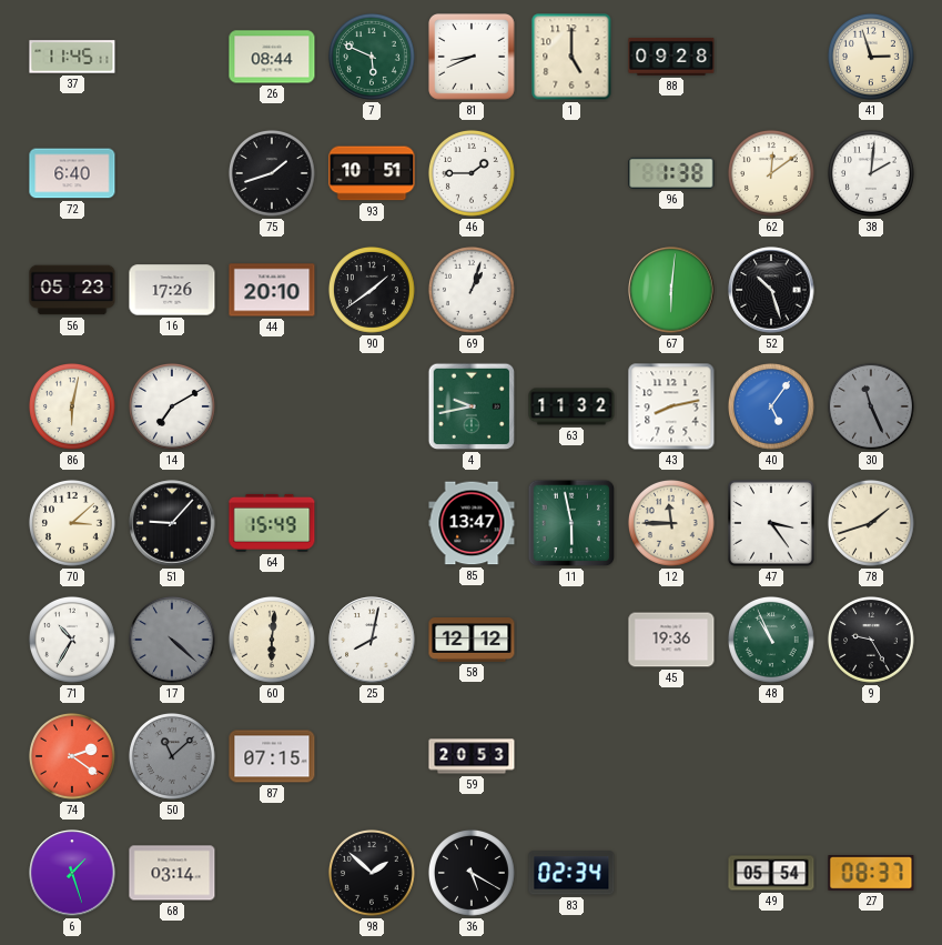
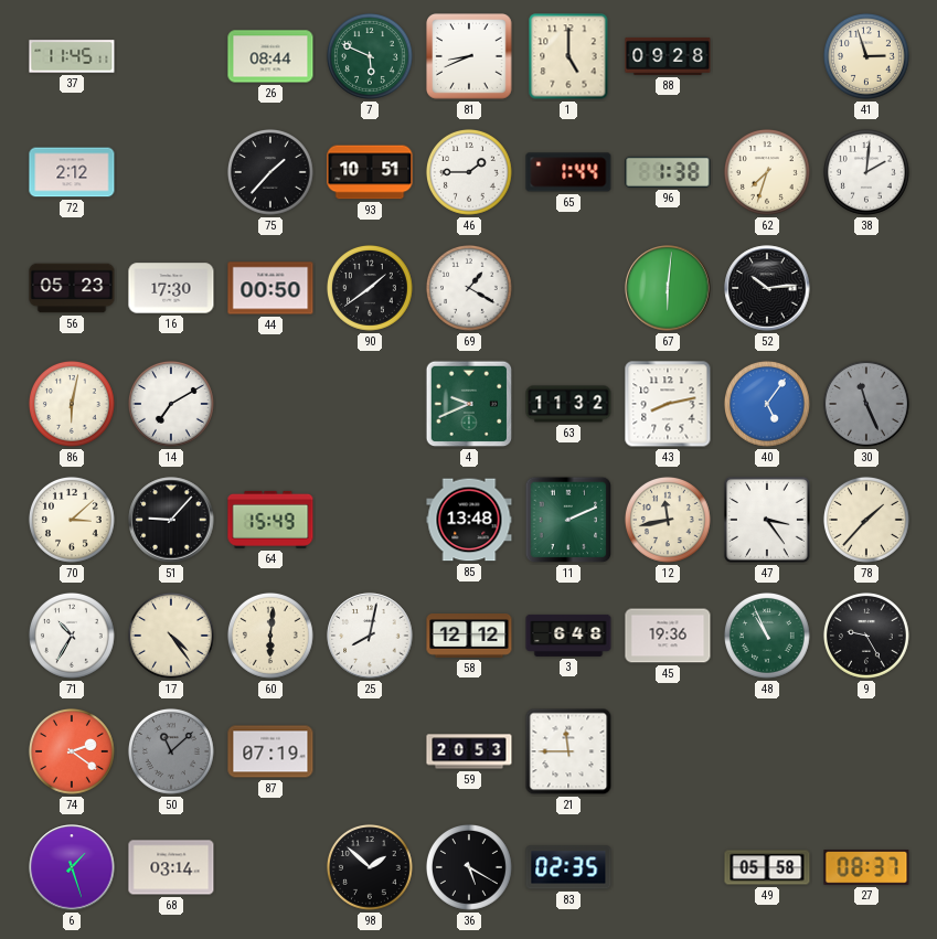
72: 6:40 -> 2:12 (72, 172)
75: 1:42 -> 1:37 (270, 172)
65: none -> 1:44 (568, 172)
62: 12:09 -> 7:33 (767, 172)
16: 17:26 -> 17:30 (171, 288)
44: 20:10 -> 00:50 (270, 288)
69: 1:03 -> 1:20 (469, 288)
52: 10:27 -> 10:14 (767, 288)
4: 9:43 -> 9:41 (469, 404)
85: 13:47 -> 13:48 (469, 520)
11: 5:58 -> 2:11 (568, 520)
12: 11:45 -> 11:43 (668, 520)
78: 1:42 -> 1:37 (866, 520)
17: 4:22 -> 4:24 (171, 636)
17 dial: grey -> cream (171, 636)
3: none -> 6:48 (568, 636)
87: 07:15 -> 07:19 (270, 751)
21: none -> 11:45 (568, 751)
83: 02:34 -> 02:35 (568, 867)
49: 05:54 -> 05:58 (767, 867)
